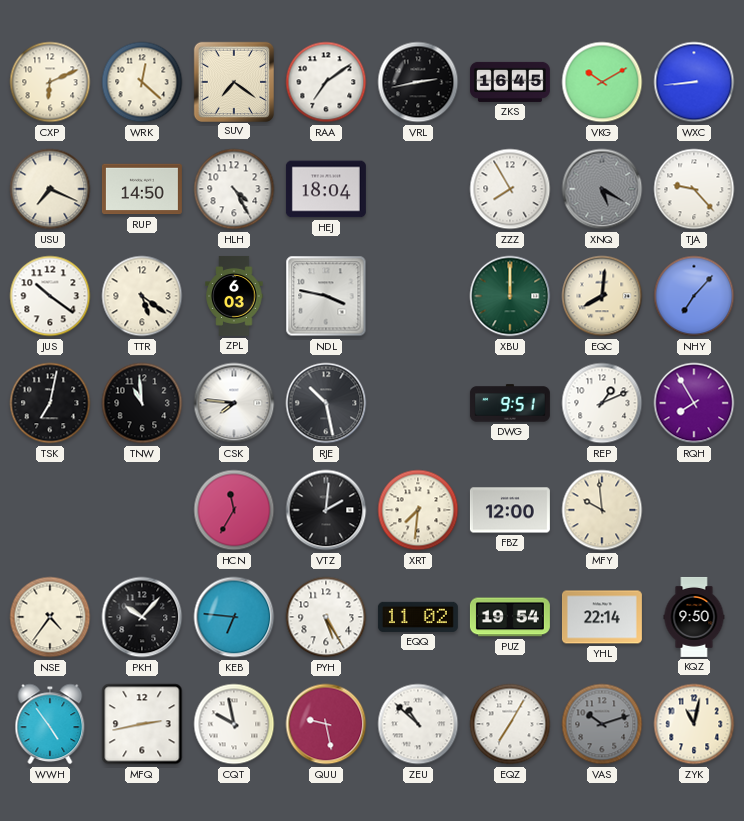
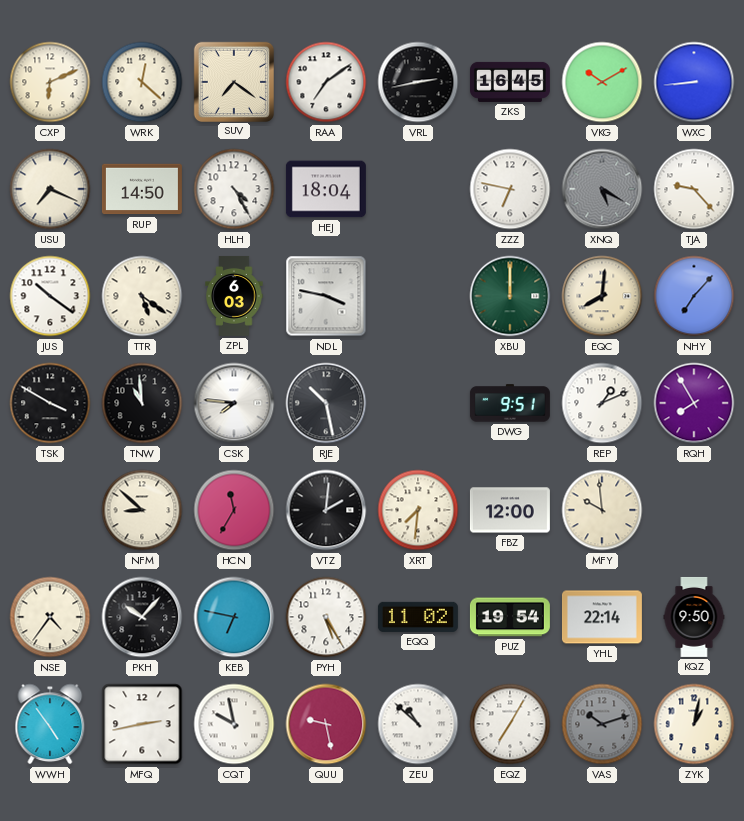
ZZZ: 7:55 -> 6:47 (510, 189)
TSK: 7:02 -> 3:50 (50, 403)
NFM: none -> 8:52 (142, 510)
KEB: 6:46 -> 6:47 (234, 617)
ZYK: 11:02 -> 1:02 (694, 724)
